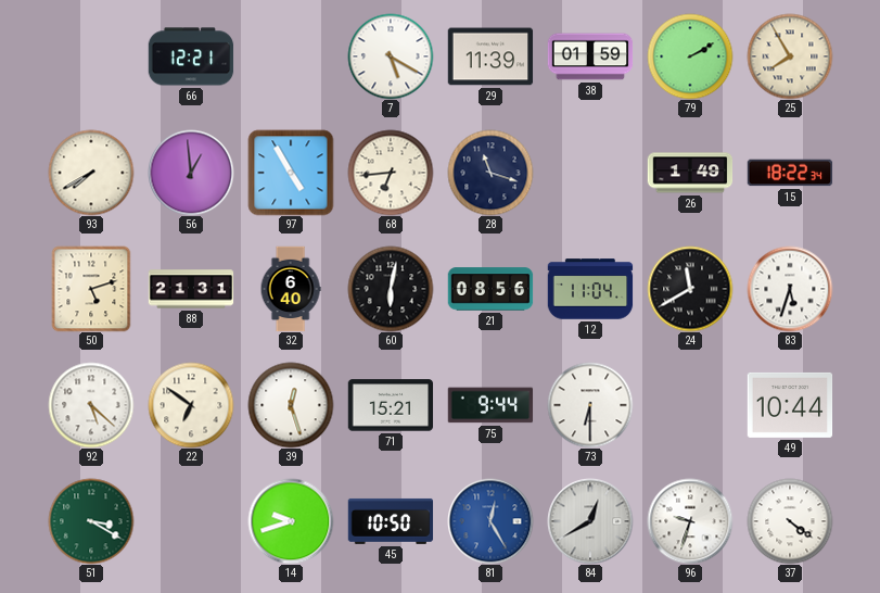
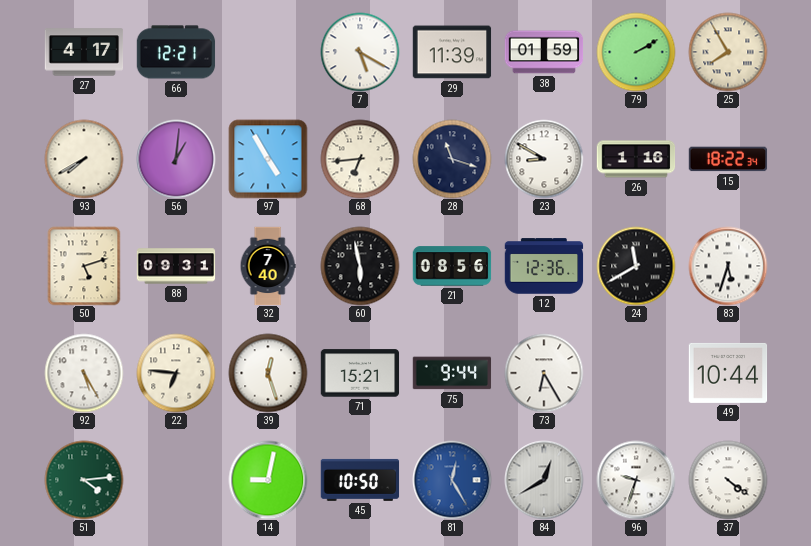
27: none -> 4:17 (84, 52)
56: 12:59 -> 1:01 (176, 159)
23: none -> 8:50 (544, 159)
26: 1:49 -> 1:16 (636, 159)
88: 21:31 -> 09:31 (176, 266)
32: 6:40 -> 7:40 (268, 266)
60: 6:02 -> 5:58 (360, 266)
12: 11:04 -> 12:36 (544, 266)
92: 5:22 -> 5:25 (84, 373)
22: 6:51 -> 6:46 (176, 373)
73: 6:30 -> 6:25 (544, 373)
51: 3:20 -> 4:14 (84, 480)
14: 9:42 -> 9:02 (268, 480)
